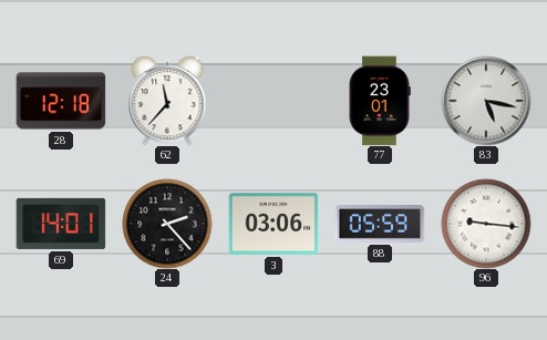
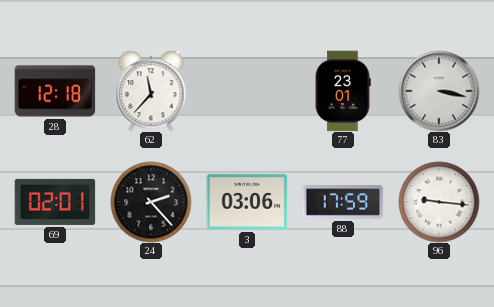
83: 5:17 -> 3:17 (439, 91)
69: 14:01 -> 02:01 (55, 202)
88: 05:59 -> 17:59 (343, 203)
